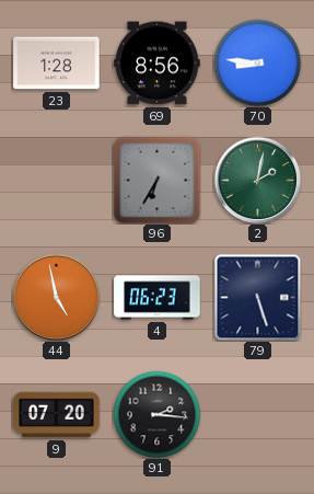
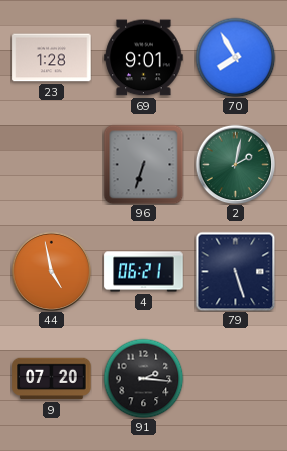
69: 8:56 -> 9:01 (144, 58)
70: 8:46 -> 7:55 (235, 57)
96: 6:35 -> 6:33 (143, 164)
4: 06:23 -> 06:21 (144, 272)
